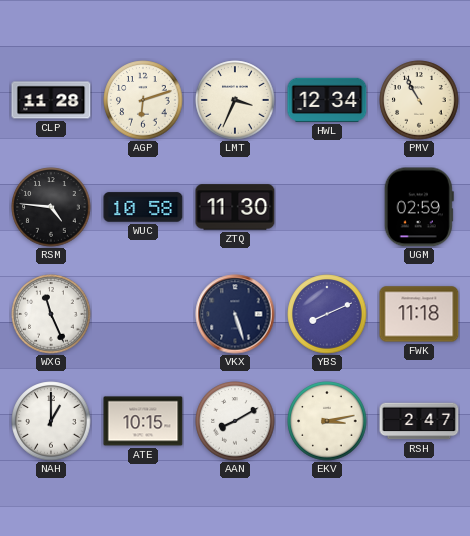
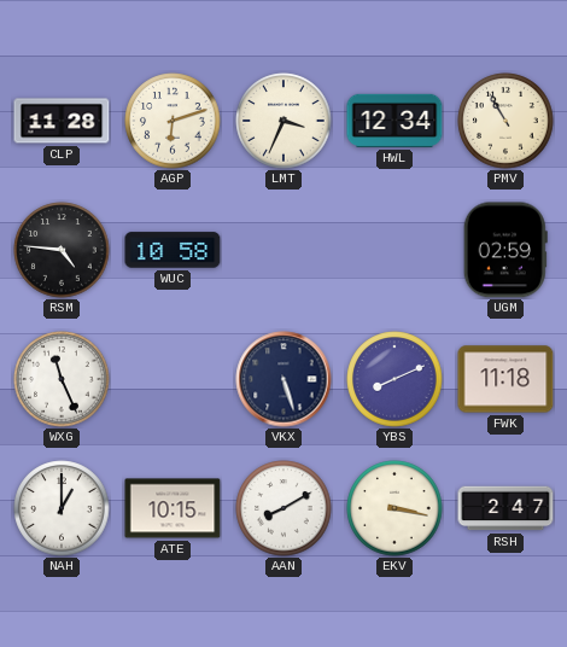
ZTQ: 11:30 -> none (235, 207)
EKV: 3:13 -> 3:17 (394, 508)
